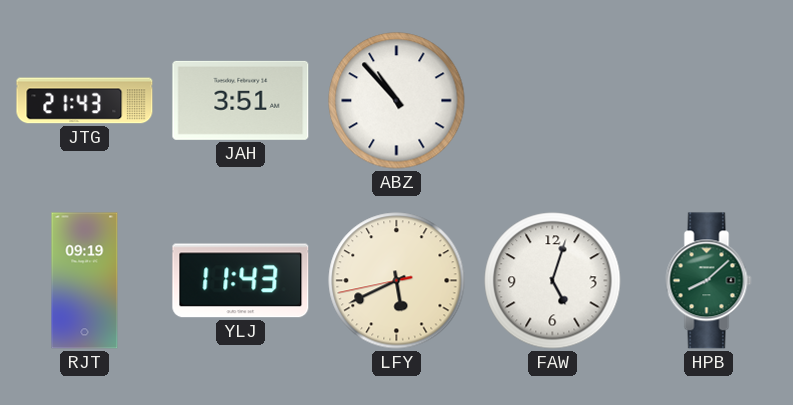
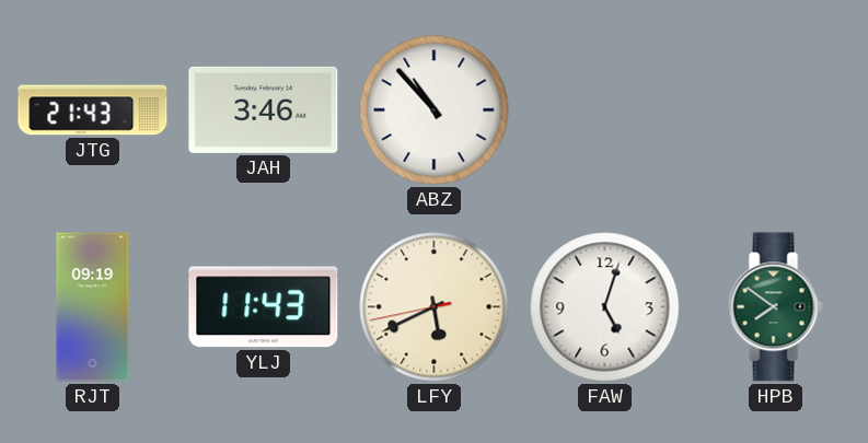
JAH: 3:51 -> 3:46 (264, 109)
HPB: 8:08 -> 7:51 (776, 307)
